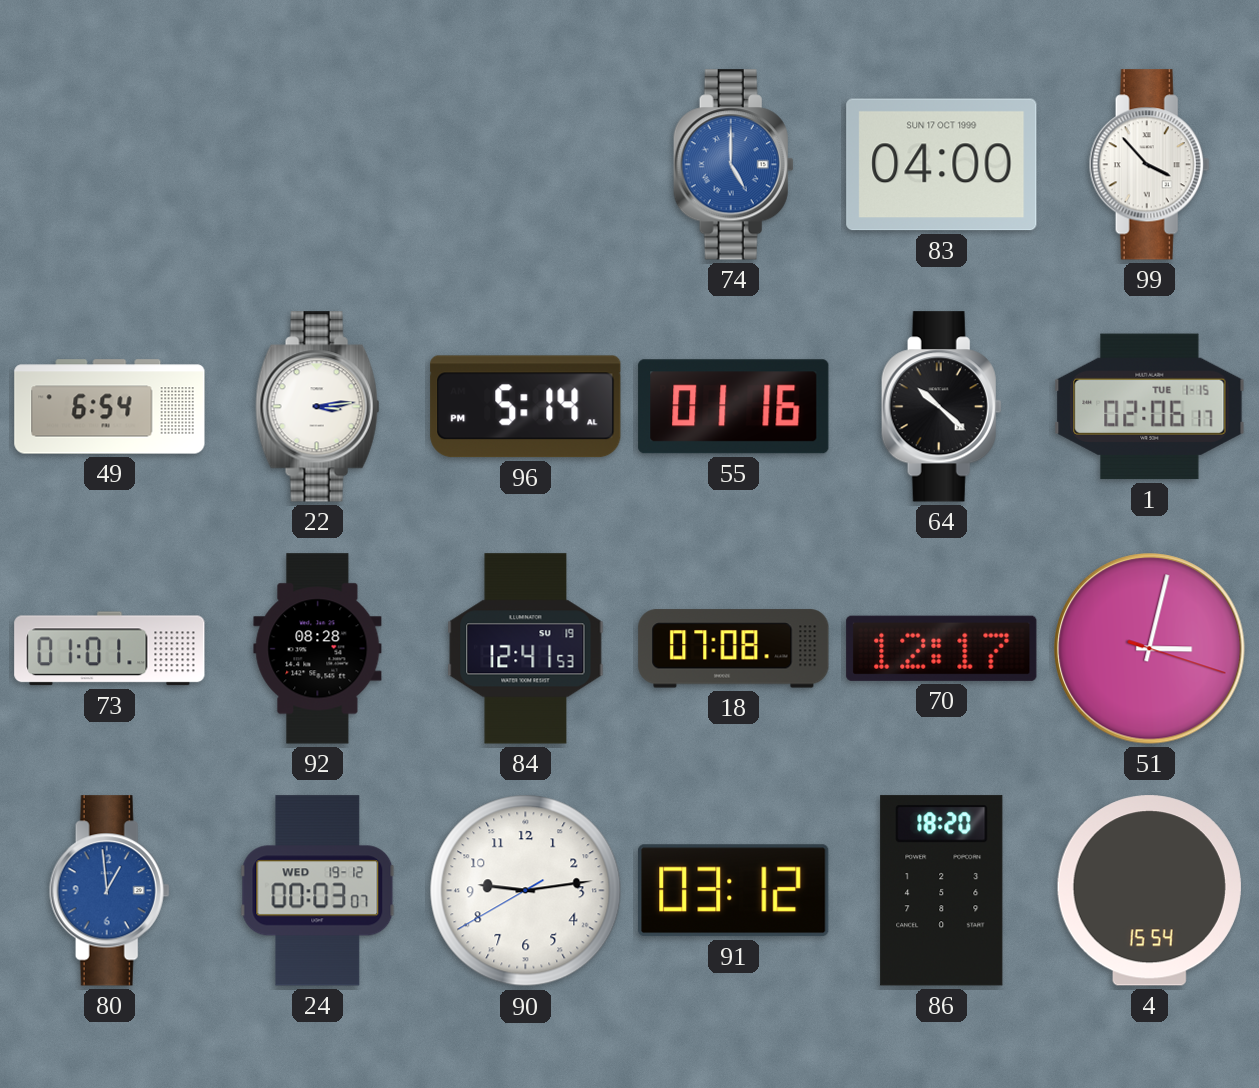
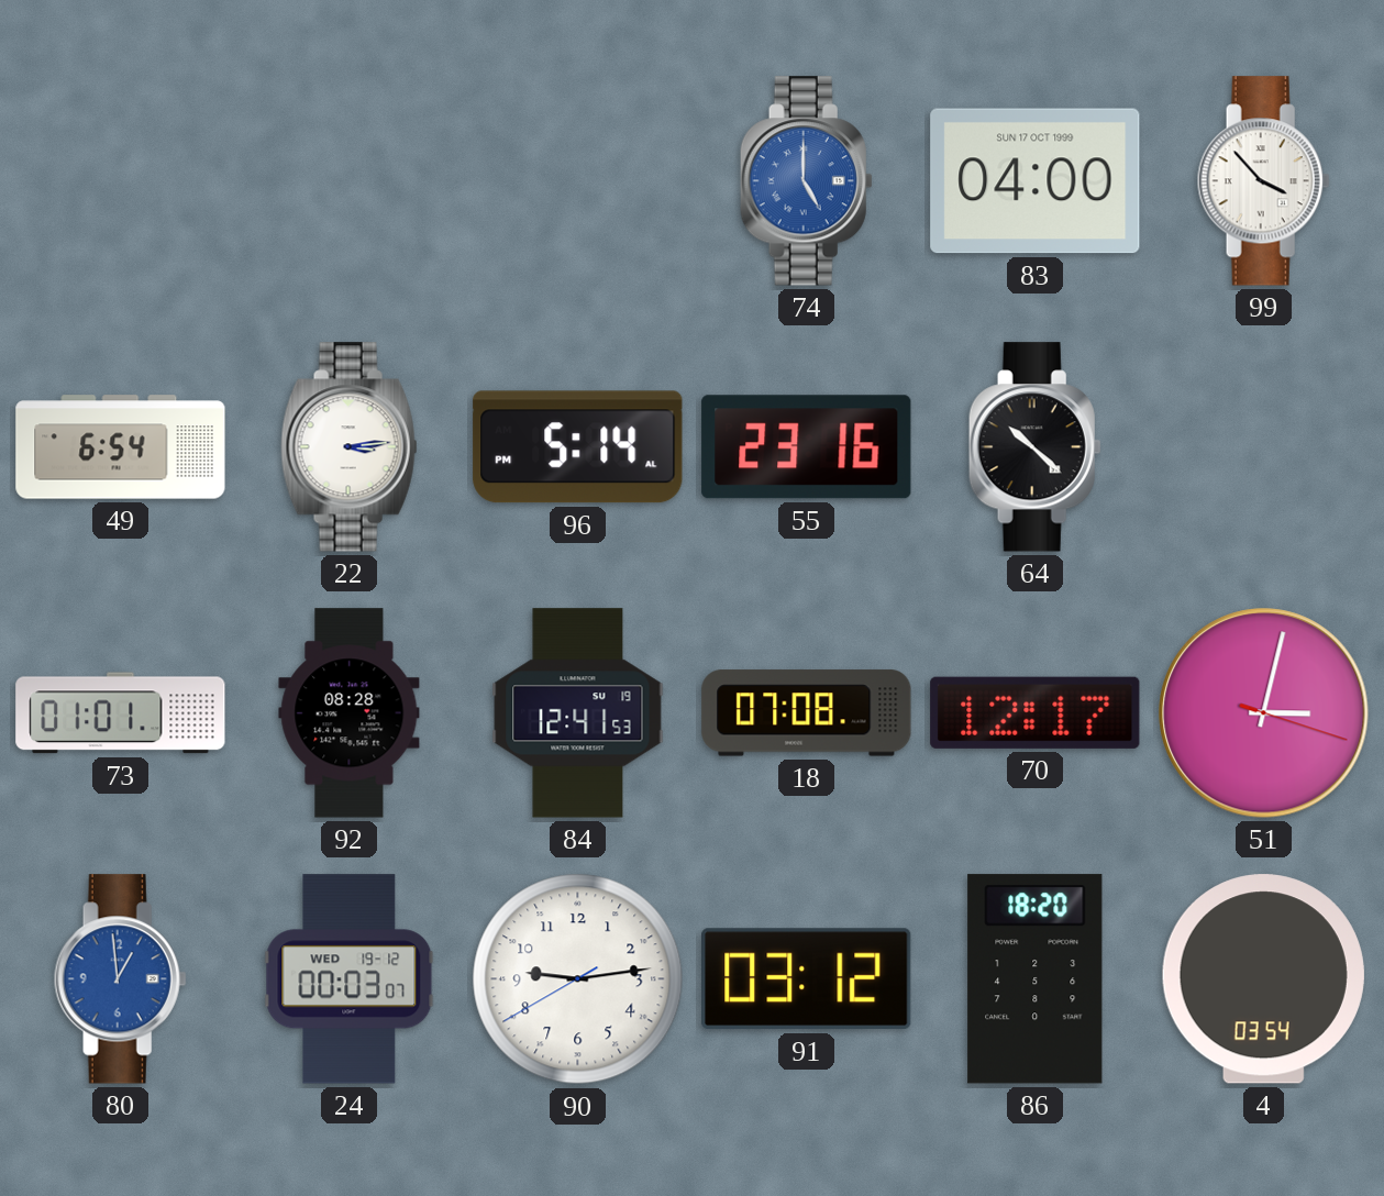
55: 01:16 -> 23:16 (807, 447)
1: 02:06 -> none (1150, 407)
4: 15:54 -> 03:54 (1263, 979)
